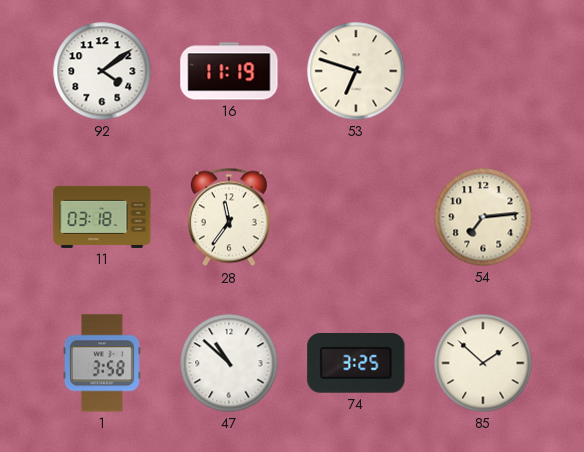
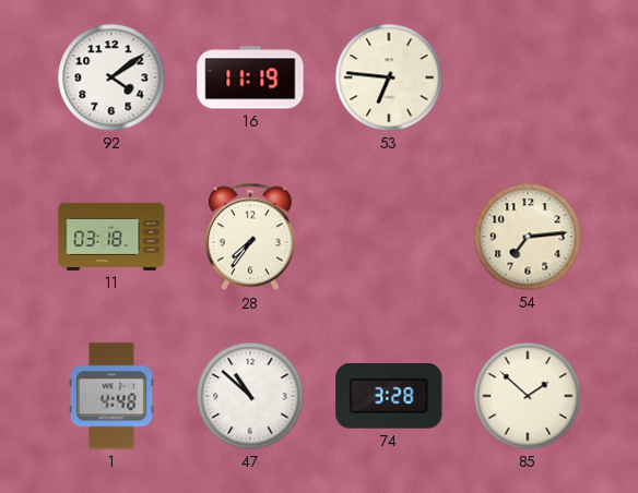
53: 6:48 -> 6:46 (389, 77)
28: 11:36 -> 7:36 (250, 237)
1: 3:58 -> 4:48 (111, 396)
74: 3:25 -> 3:28 (389, 396)
